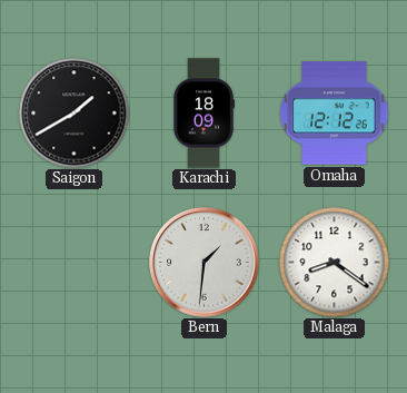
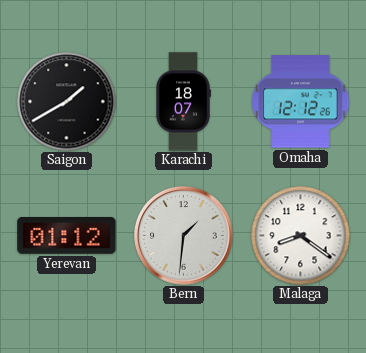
Karachi: 18:09 -> 18:07 (183, 102)
Yerevan: none -> 01:12 (67, 236)
